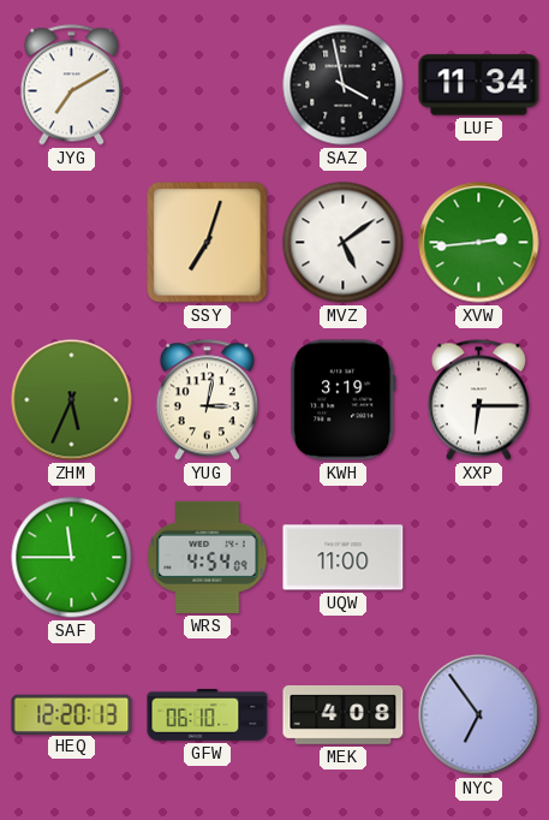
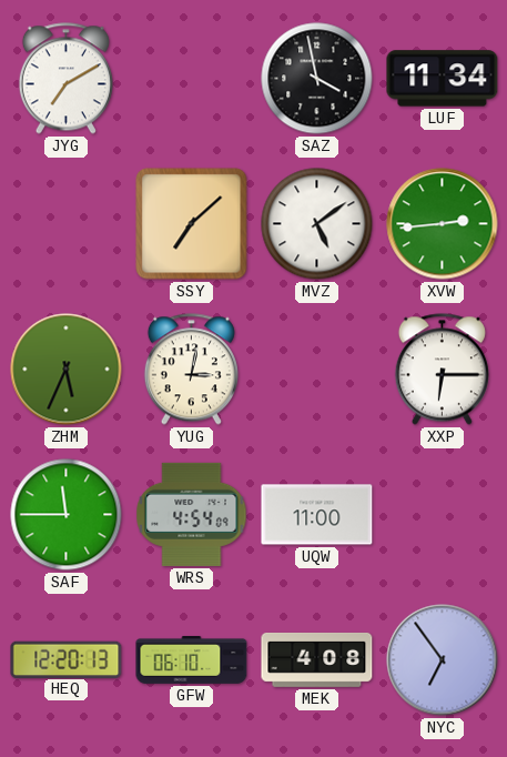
SSY: 7:03 -> 7:08 (192, 224)
KWH: 3:19 -> none (344, 400)
